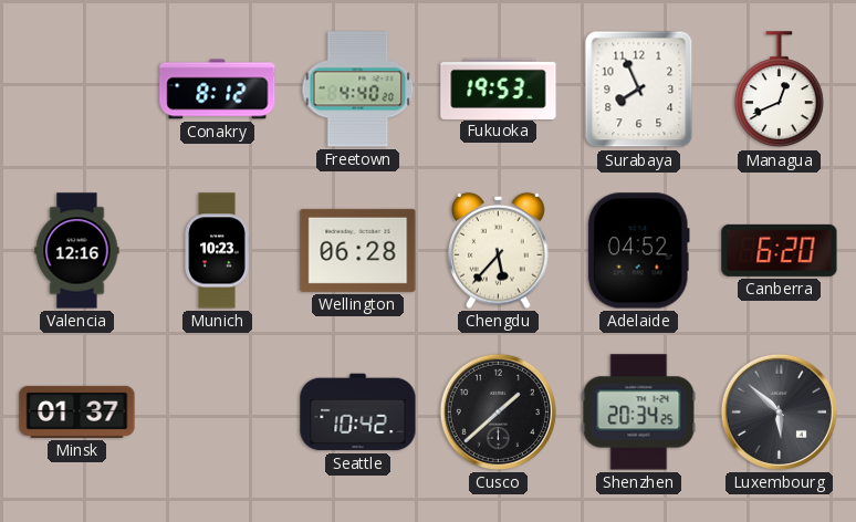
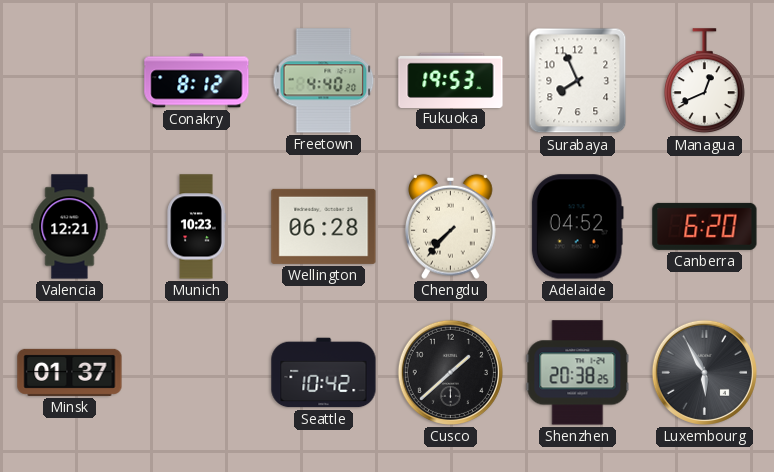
Valencia: 12:16 -> 12:21 (70, 227)
Chengdu: 5:37 -> 7:37 (451, 226)
Shenzhen: 20:34 -> 20:38 (578, 373)
Luxembourg: 5:52 -> 5:55 (704, 372)
